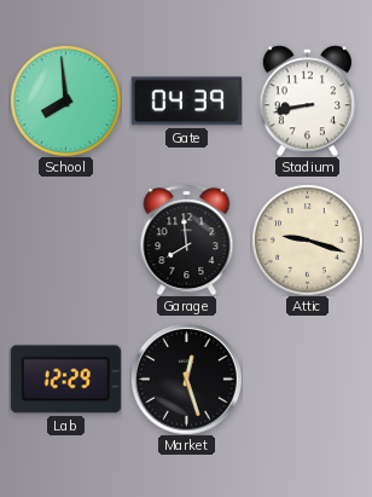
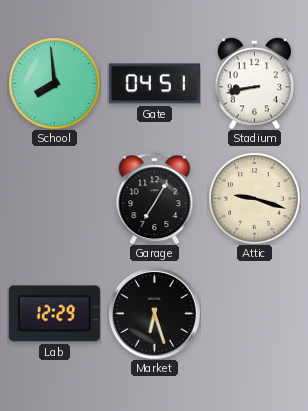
Gate: 04:39 -> 04:51 (154, 84)
Garage: 7:59 -> 7:05 (155, 198)
Market: 12:27 -> 6:27 (154, 313)
